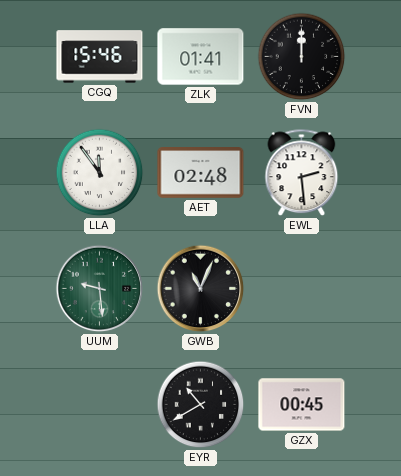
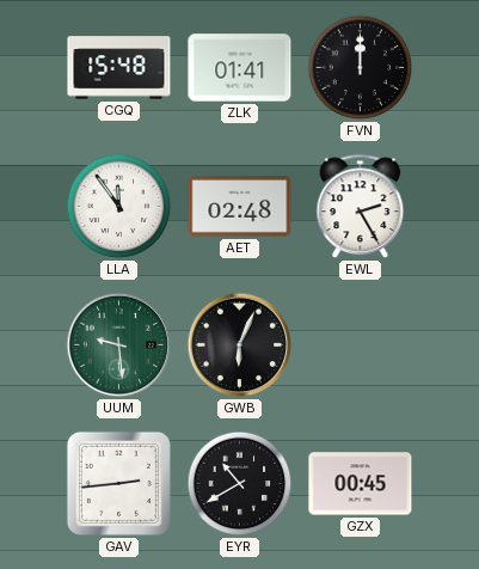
CGQ: 15:46 -> 15:48 (119, 68)
EWL: 2:29 -> 2:25 (361, 207)
GWB: 11:04 -> 6:04 (240, 345)
GAV: none -> 2:44 (118, 483)
